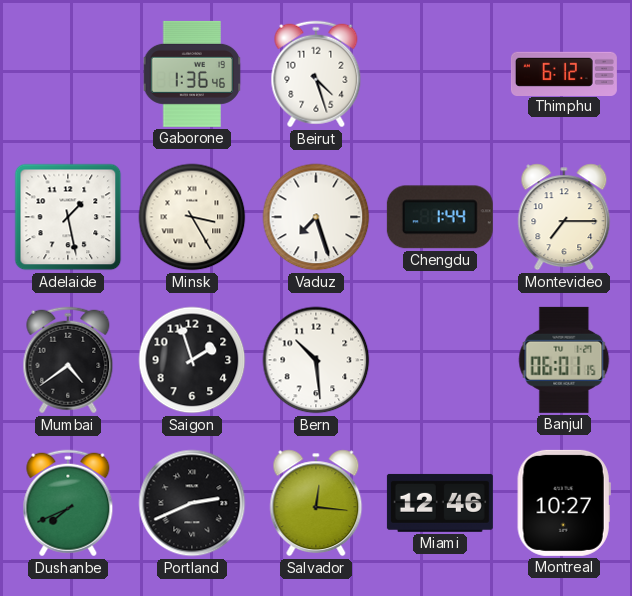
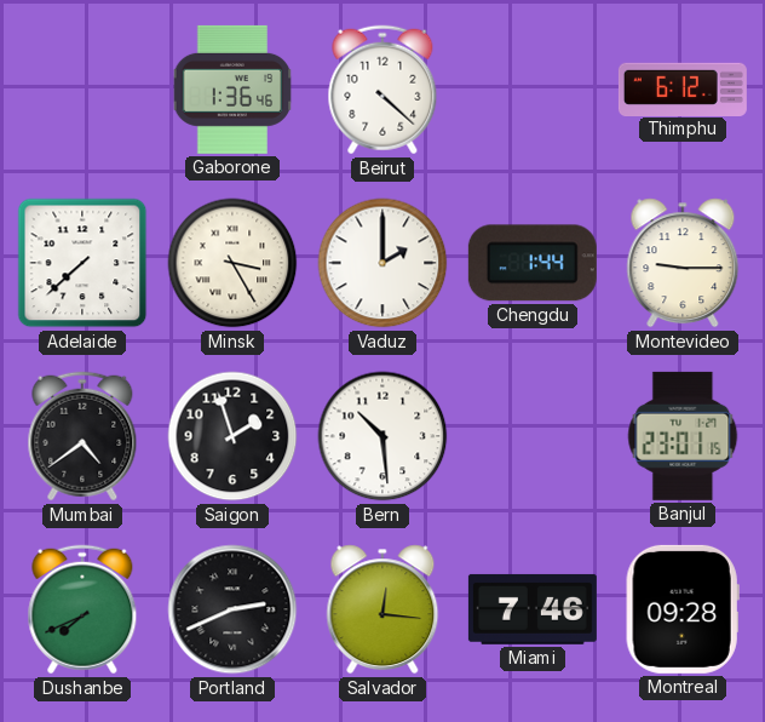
Beirut: 4:27 -> 4:22 (382, 90)
Adelaide: 1:28 -> 7:38 (82, 263)
Vaduz: 7:27 -> 2:00 (382, 263)
Montevideo: 7:15 -> 9:15 (683, 263)
Banjul: 06:01 -> 23:01 (683, 436)
Miami: 12:46 -> 7:46 (533, 609)
Montreal: 10:27 -> 09:28 (683, 609)
